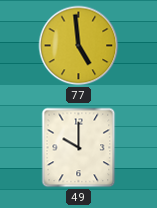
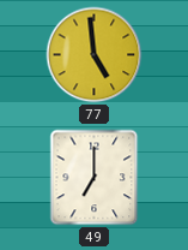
49: 10:00 -> 7:00 (95, 178)
